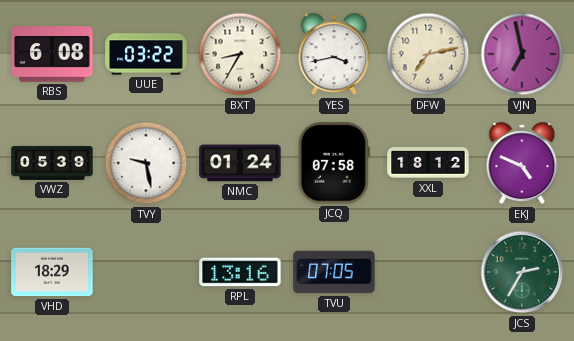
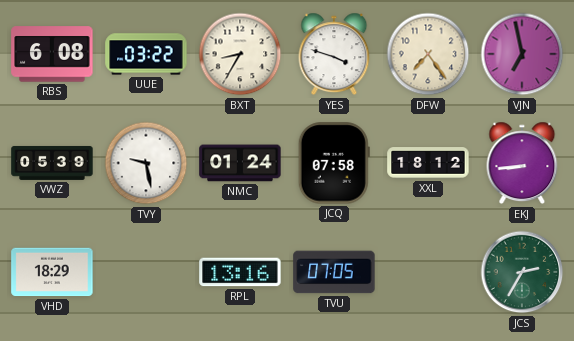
YES: 3:43 -> 3:48 (334, 54)
DFW: 7:13 -> 7:24 (428, 54)
EKJ: 4:49 -> 8:44 (522, 163)
